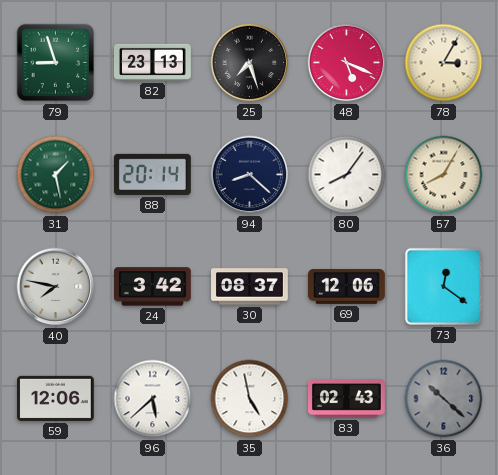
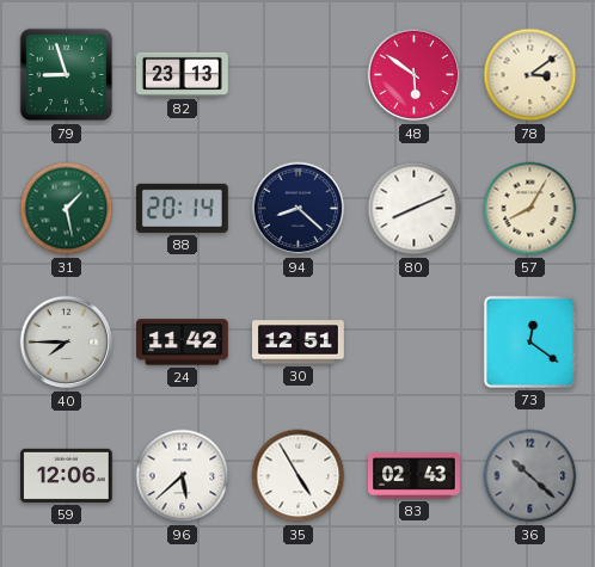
25: 7:27 -> none (250, 63)
48: 5:19 -> 5:51 (415, 75)
78: 3:05 -> 3:09 (530, 75)
80: 8:06 -> 8:11 (415, 209)
40: 7:47 -> 7:45 (67, 343)
24: 3:42 -> 11:42 (183, 343)
30: 08:37 -> 12:51 (299, 343)
69: 12:06 -> none (347, 286)
35: 4:58 -> 4:55 (299, 476)
